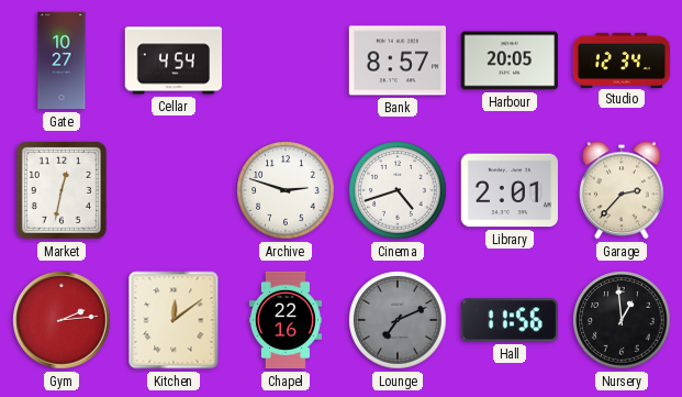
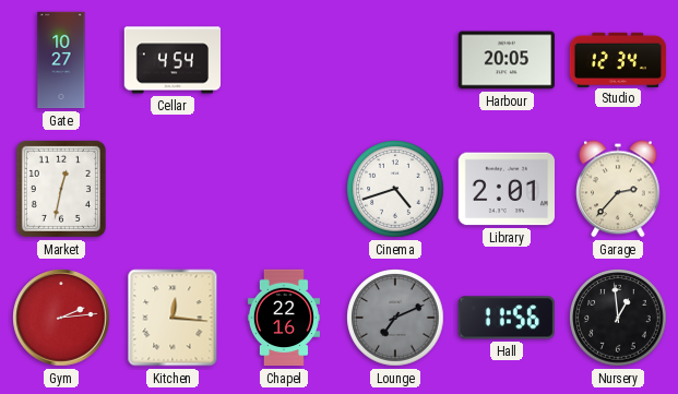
Bank: 8:57 -> none (396, 60)
Archive: 2:48 -> none (286, 190)
Kitchen: 12:09 -> 12:16 (173, 318)
